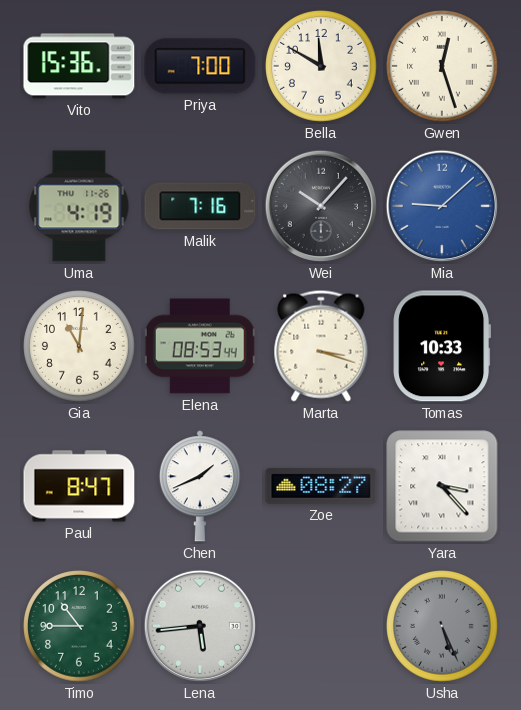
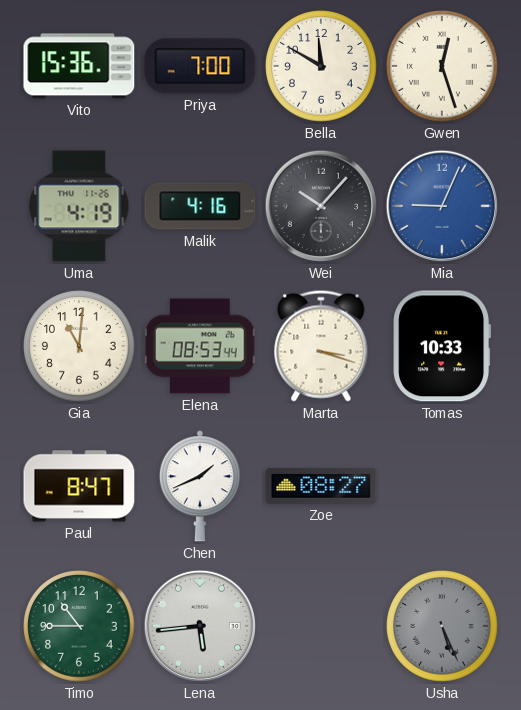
Malik: 7:16 -> 4:16 (200, 206)
Mia: 9:08 -> 9:04 (442, 206)
Yara: 3:23 -> none (442, 486)
